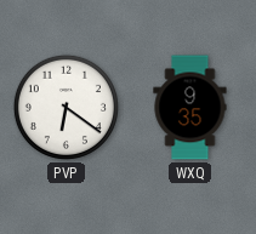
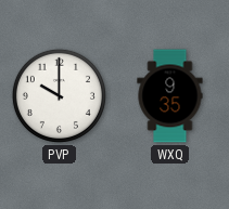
PVP: 6:21 -> 10:00 (59, 95)
